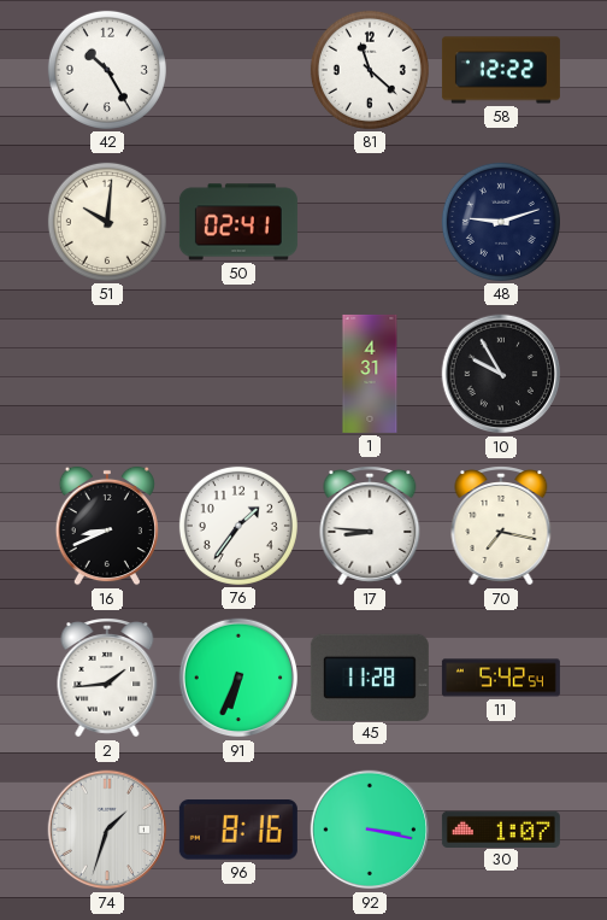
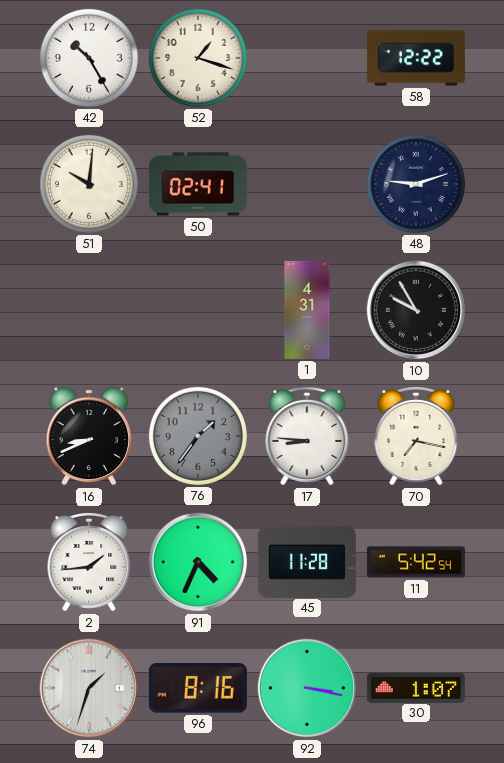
52: none -> 1:18 (198, 58)
81: 11:22 -> none (370, 70)
76 dial: white -> grey (198, 436)
91: 6:34 -> 4:34 (198, 562)
